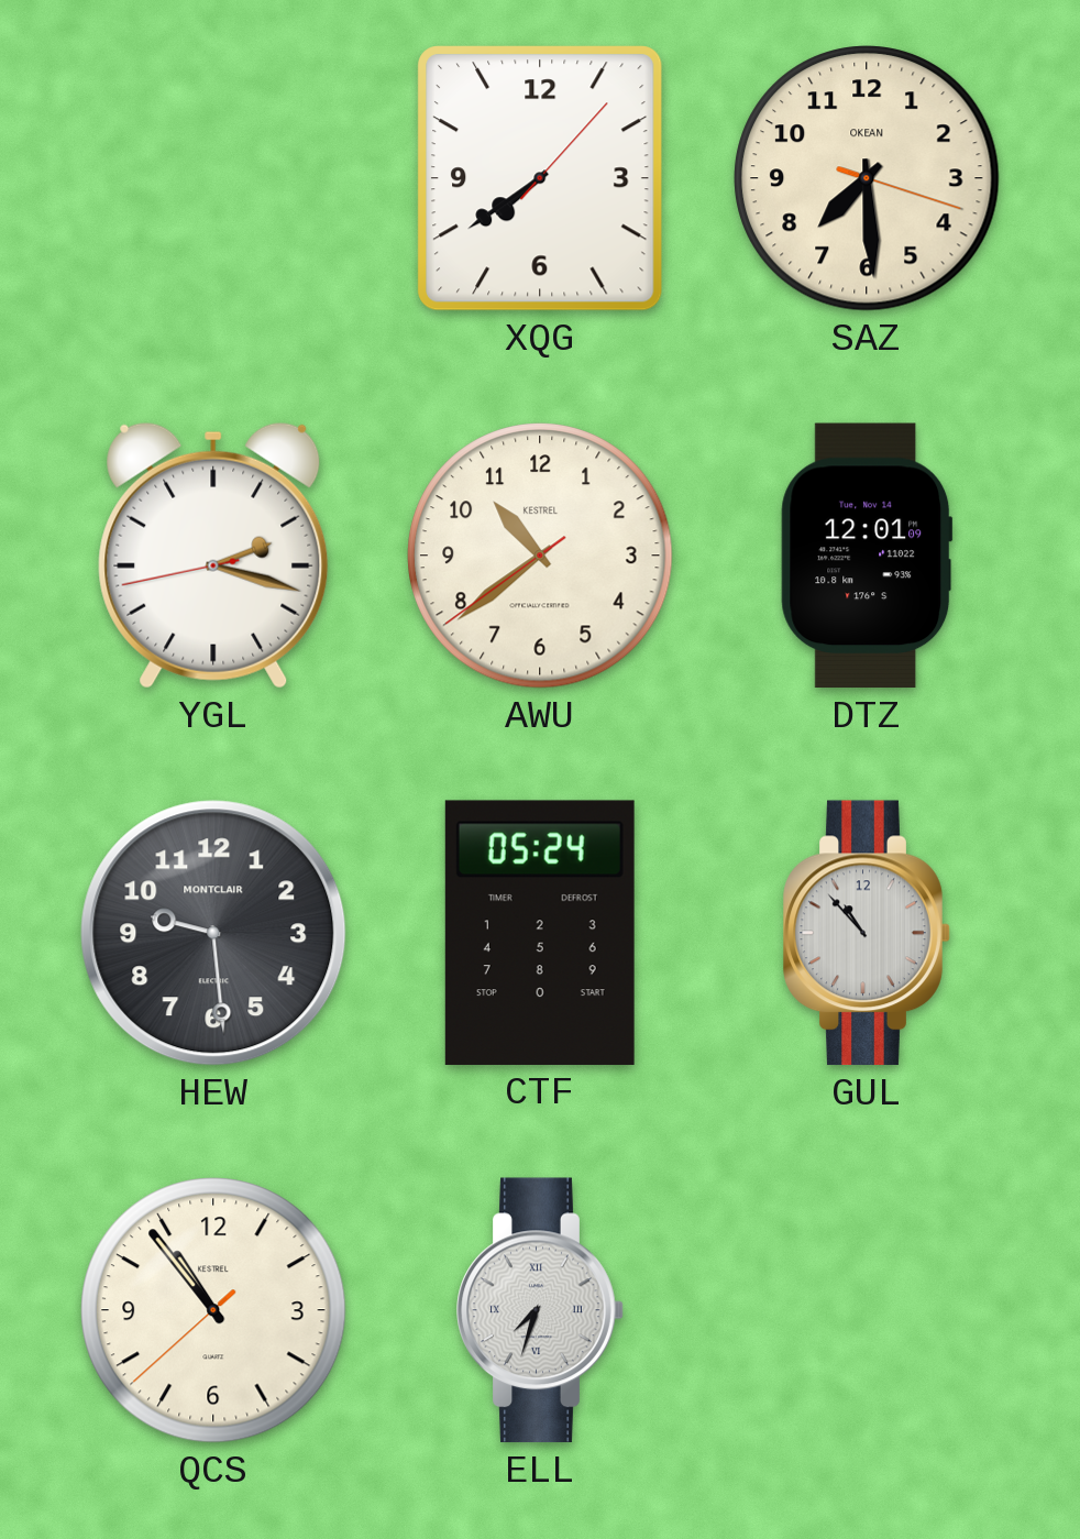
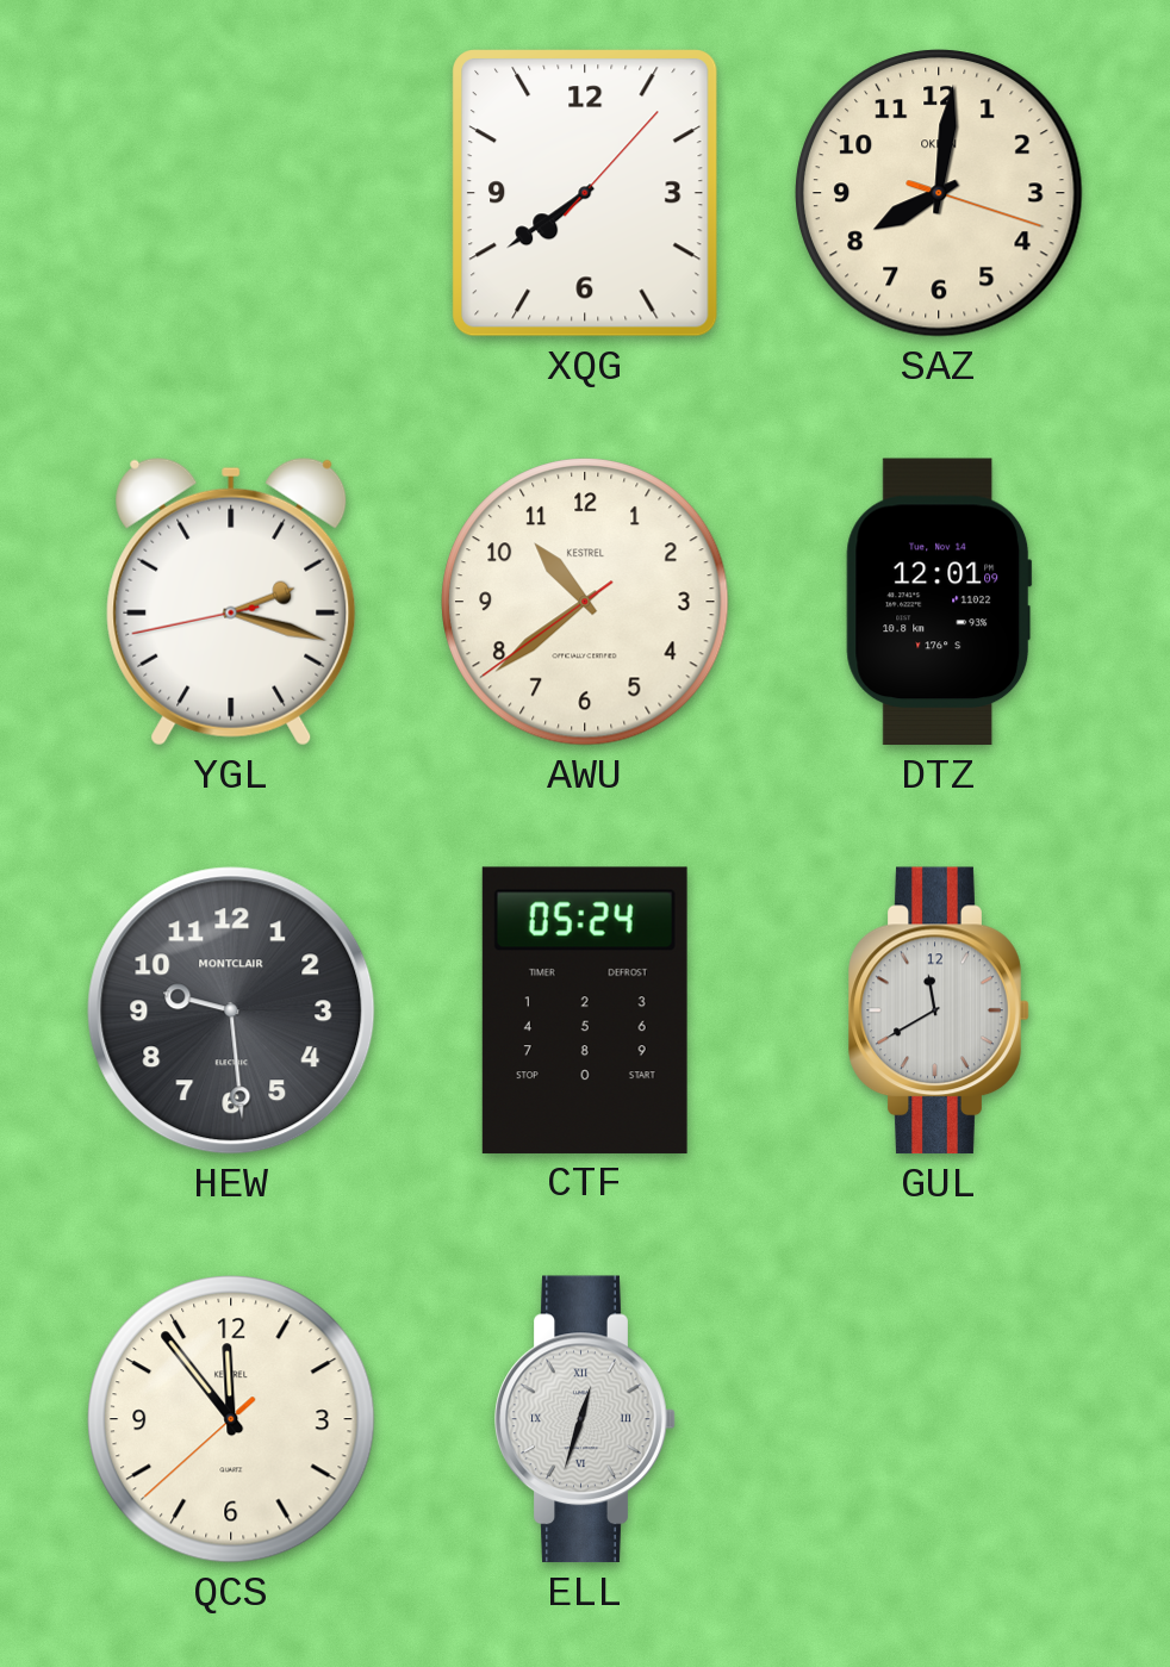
SAZ: 7:29 -> 8:01 (940, 194)
GUL: 10:53 -> 11:40 (939, 1010)
QCS: 10:53 -> 11:53 (232, 1420)
ELL: 7:33 -> 12:33 (585, 1419)
